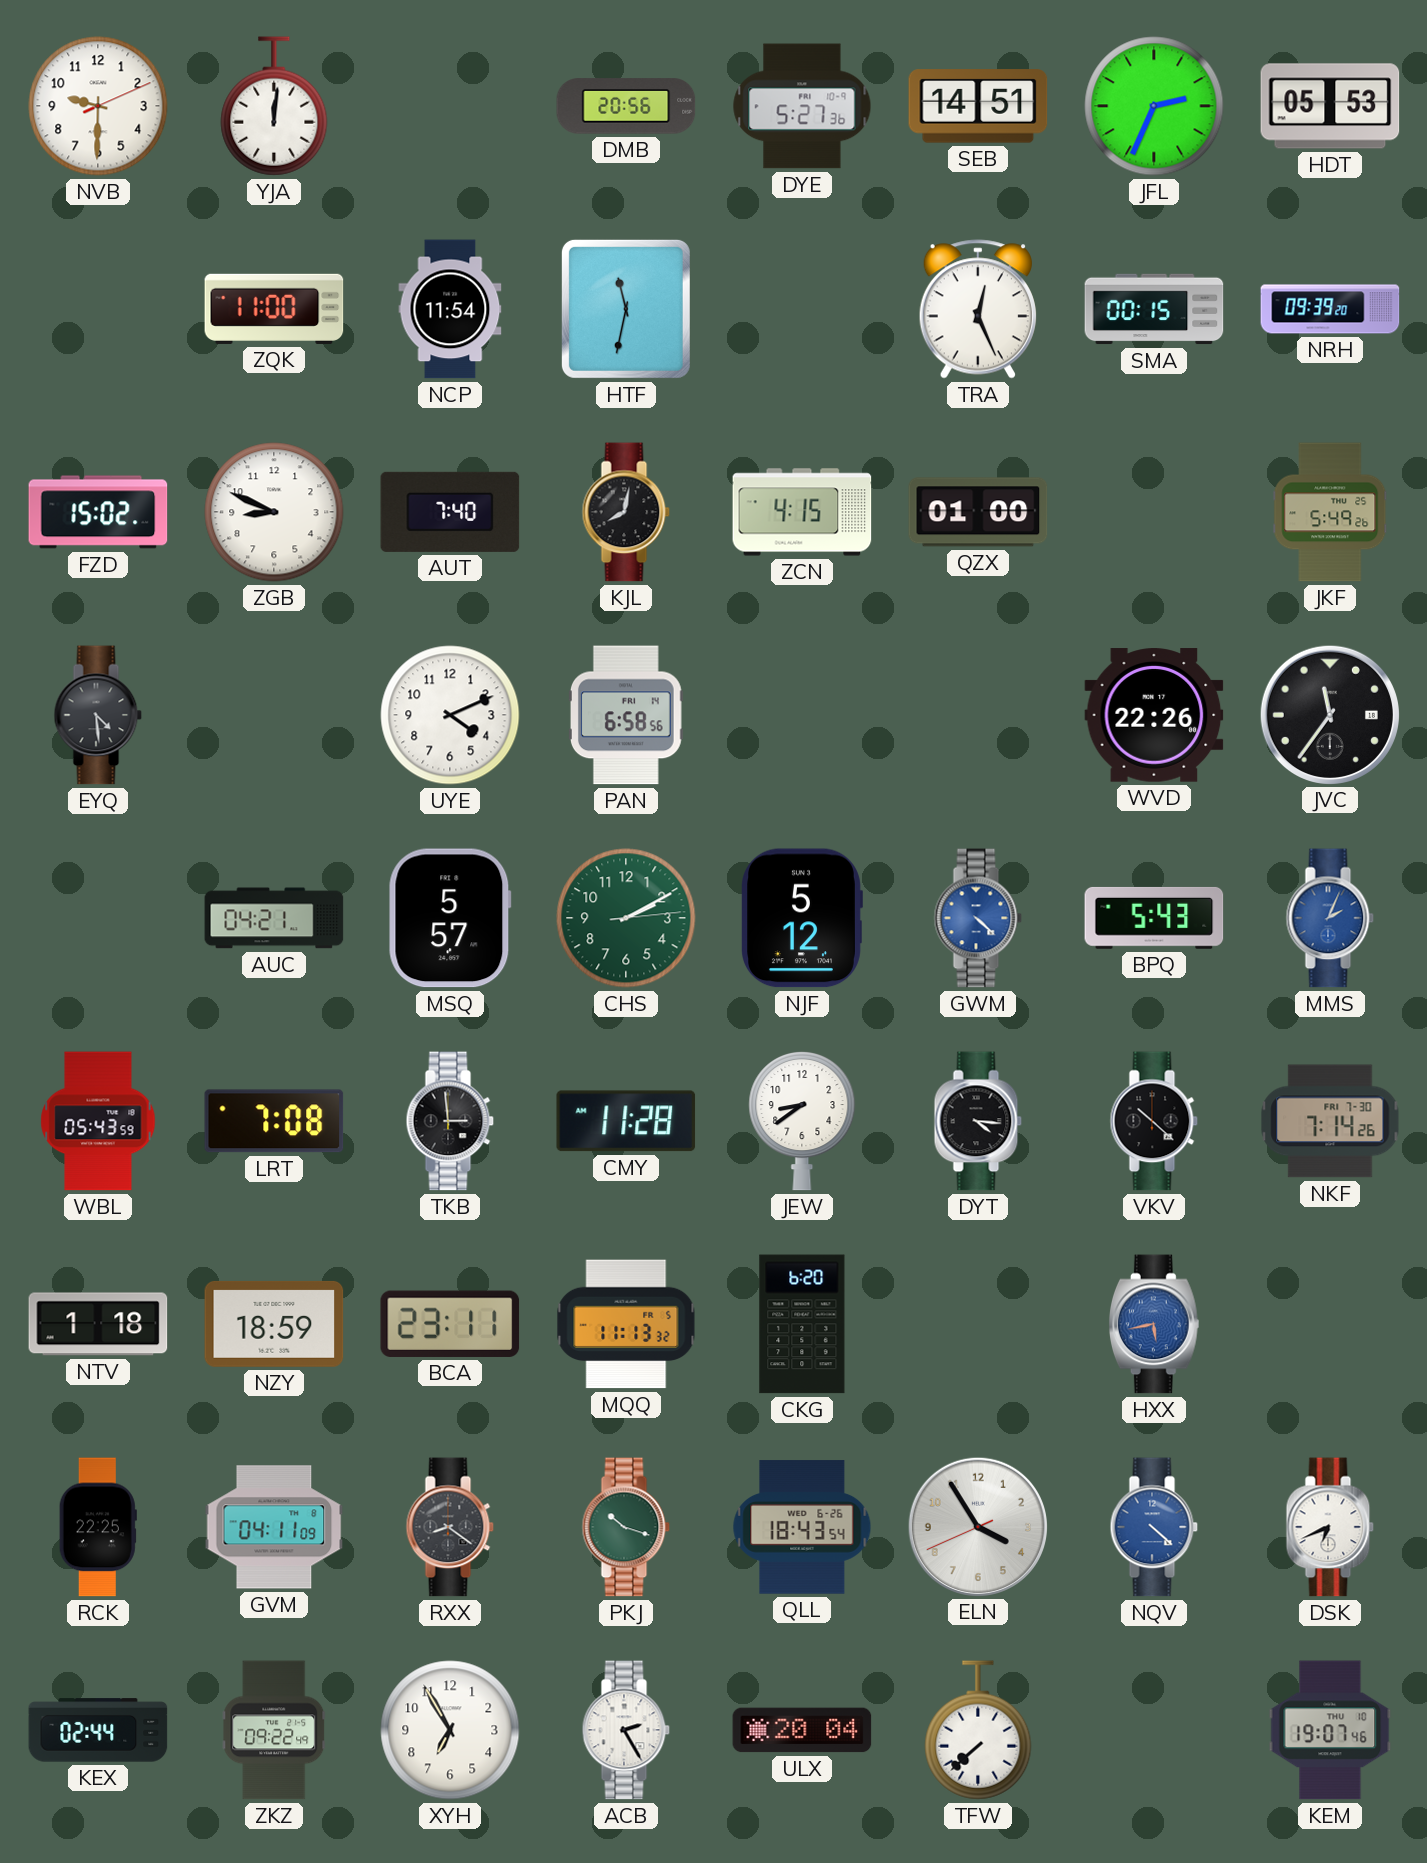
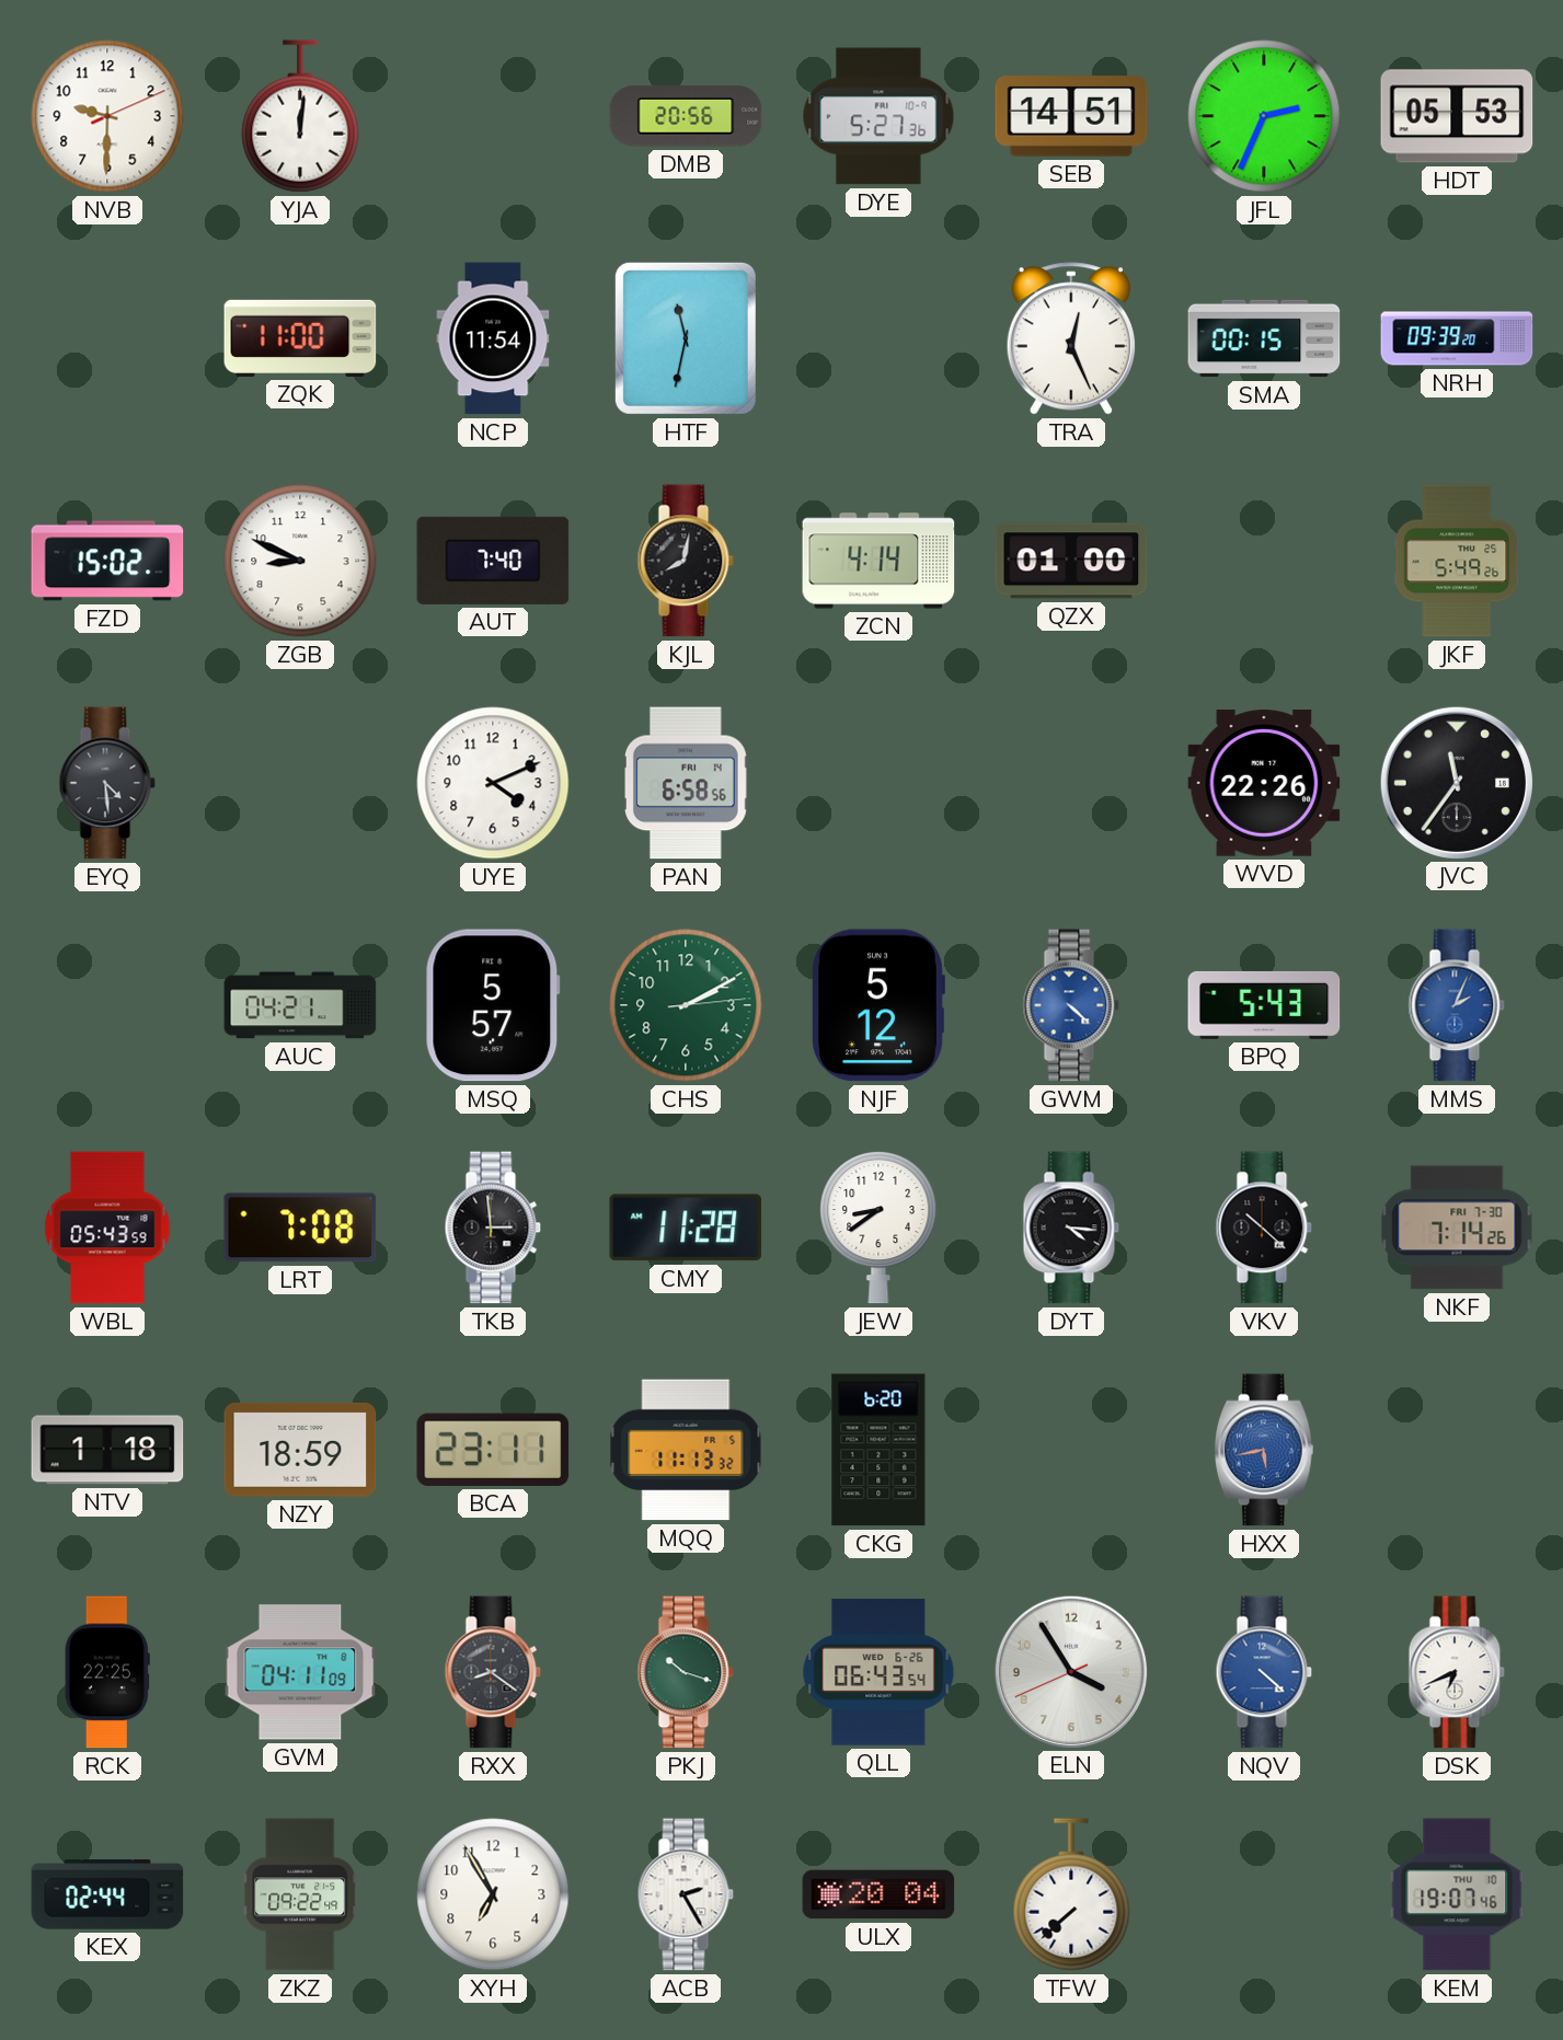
ZCN: 4:15 -> 4:14 (878, 561)
QLL: 18:43 -> 06:43 (878, 1672)
